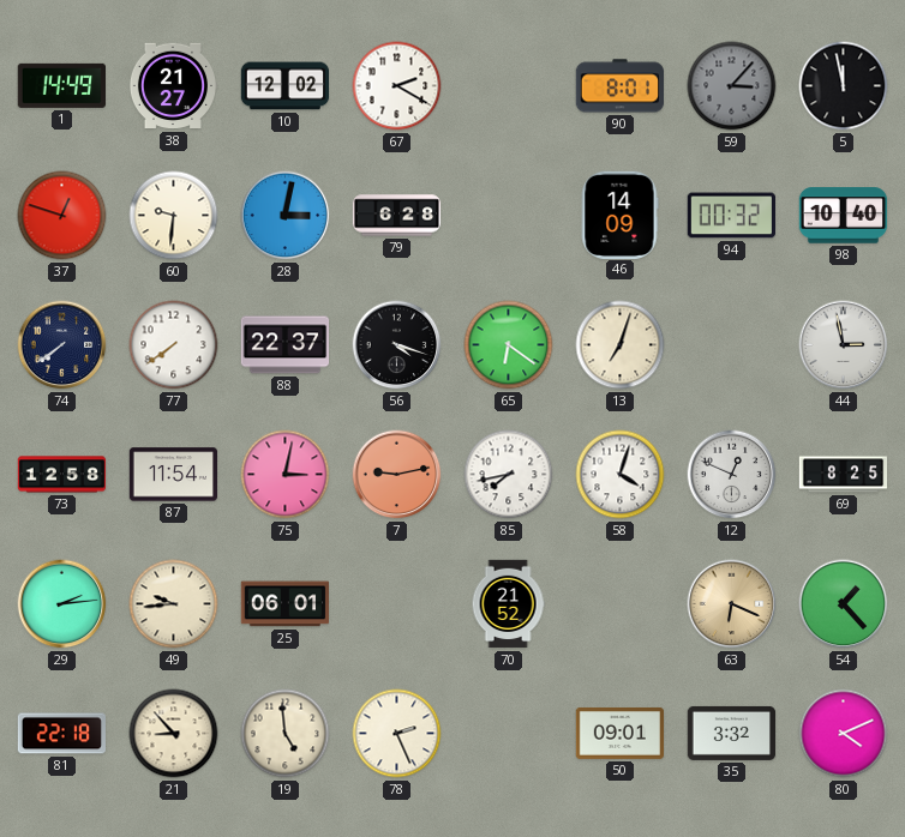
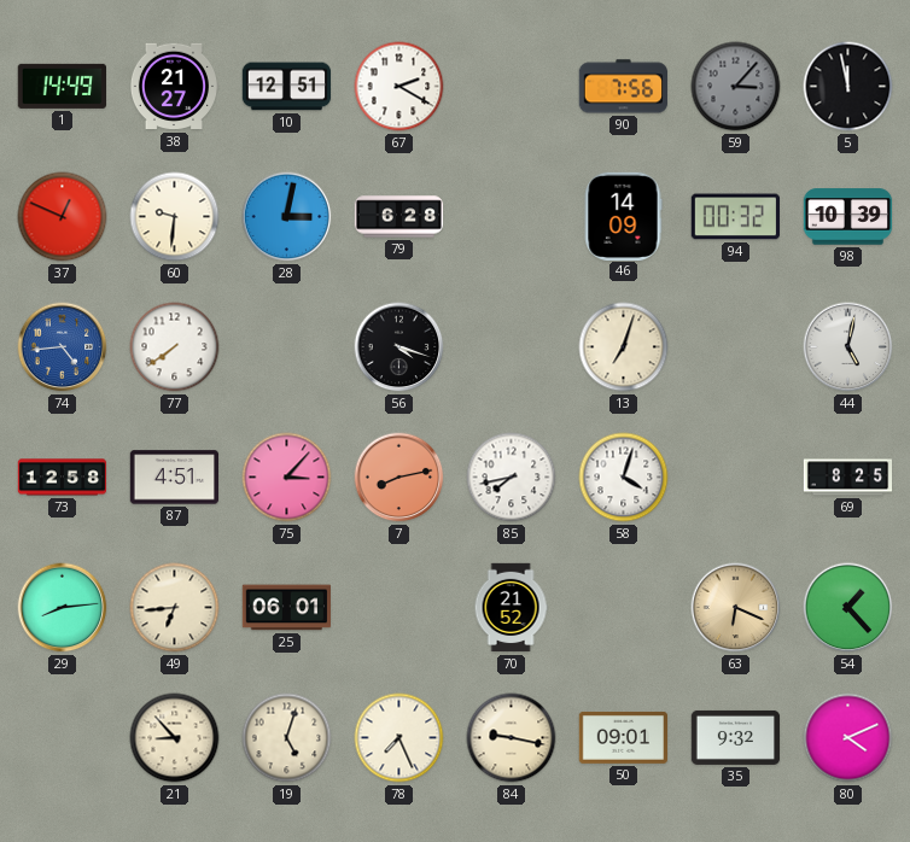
10: 12:02 -> 12:51 (287, 87)
90: 8:01 -> 7:56 (623, 87)
37: 12:48 -> 12:49 (63, 217)
98: 10:40 -> 10:39 (848, 217)
74: 7:39 -> 4:44 (63, 347)
74 dial: navy -> blue (63, 347)
88: 22:37 -> none (286, 345)
65: 6:21 -> none (509, 345)
44: 2:58 -> 5:02 (848, 347)
87: 11:54 -> 4:51 (174, 478)
75: 3:02 -> 3:07 (287, 478)
7: 9:13 -> 8:13 (399, 478)
12: 12:49 -> none (732, 475)
29: 2:14 -> 8:14 (63, 608)
49: 9:44 -> 6:44 (175, 608)
81: 22:18 -> none (62, 734)
19: 4:59 -> 5:03 (287, 738)
78: 2:26 -> 7:26 (399, 738)
84: none -> 9:17 (512, 738)
35: 3:32 -> 9:32 (736, 737)
